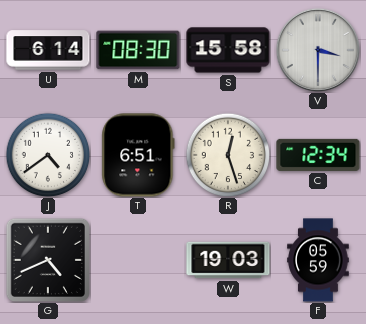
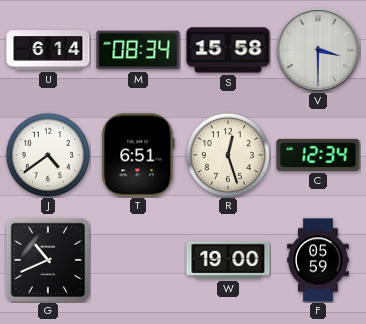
M: 08:30 -> 08:34 (138, 50)
G: 4:41 -> 10:41 (48, 260)
W: 19:03 -> 19:00 (228, 260)
